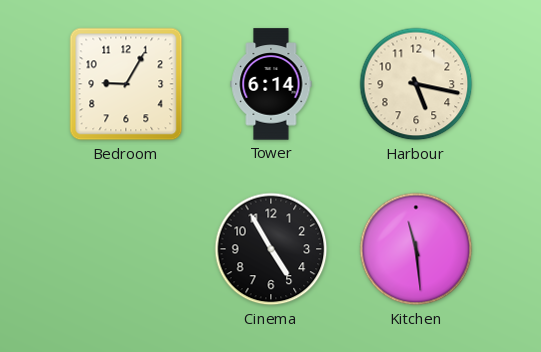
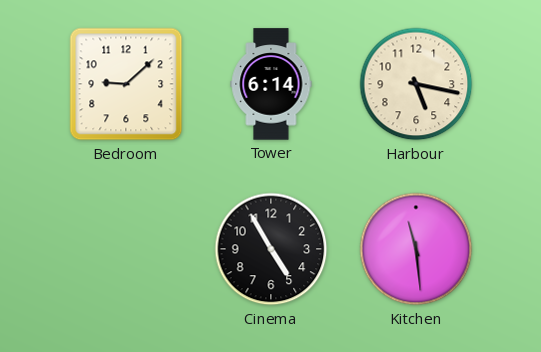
Bedroom: 9:05 -> 9:08 (126, 84)
